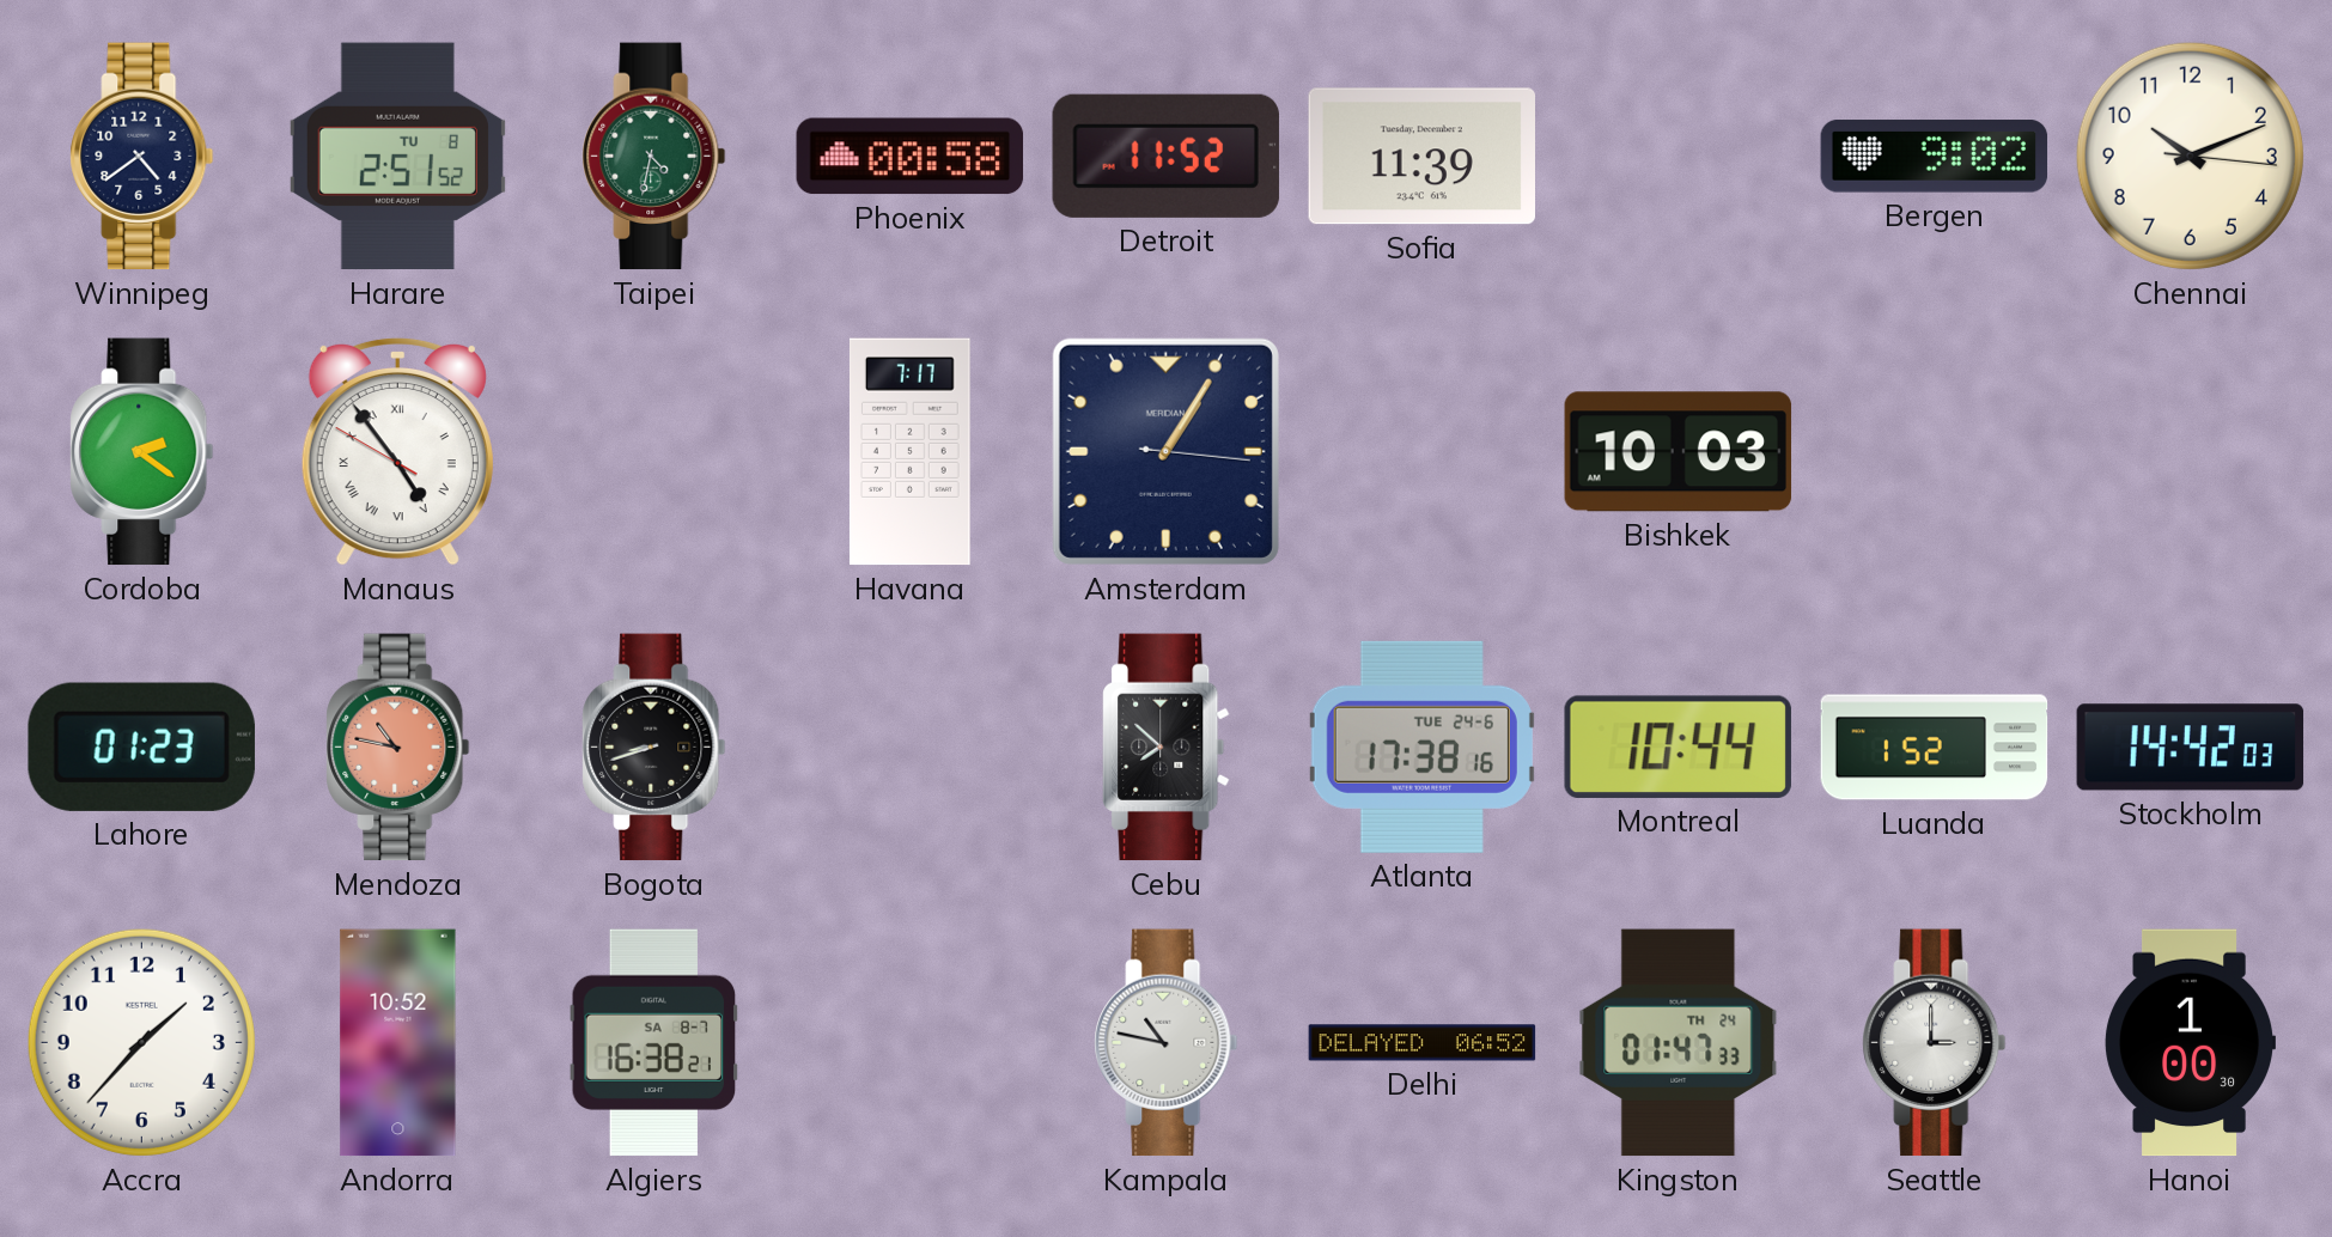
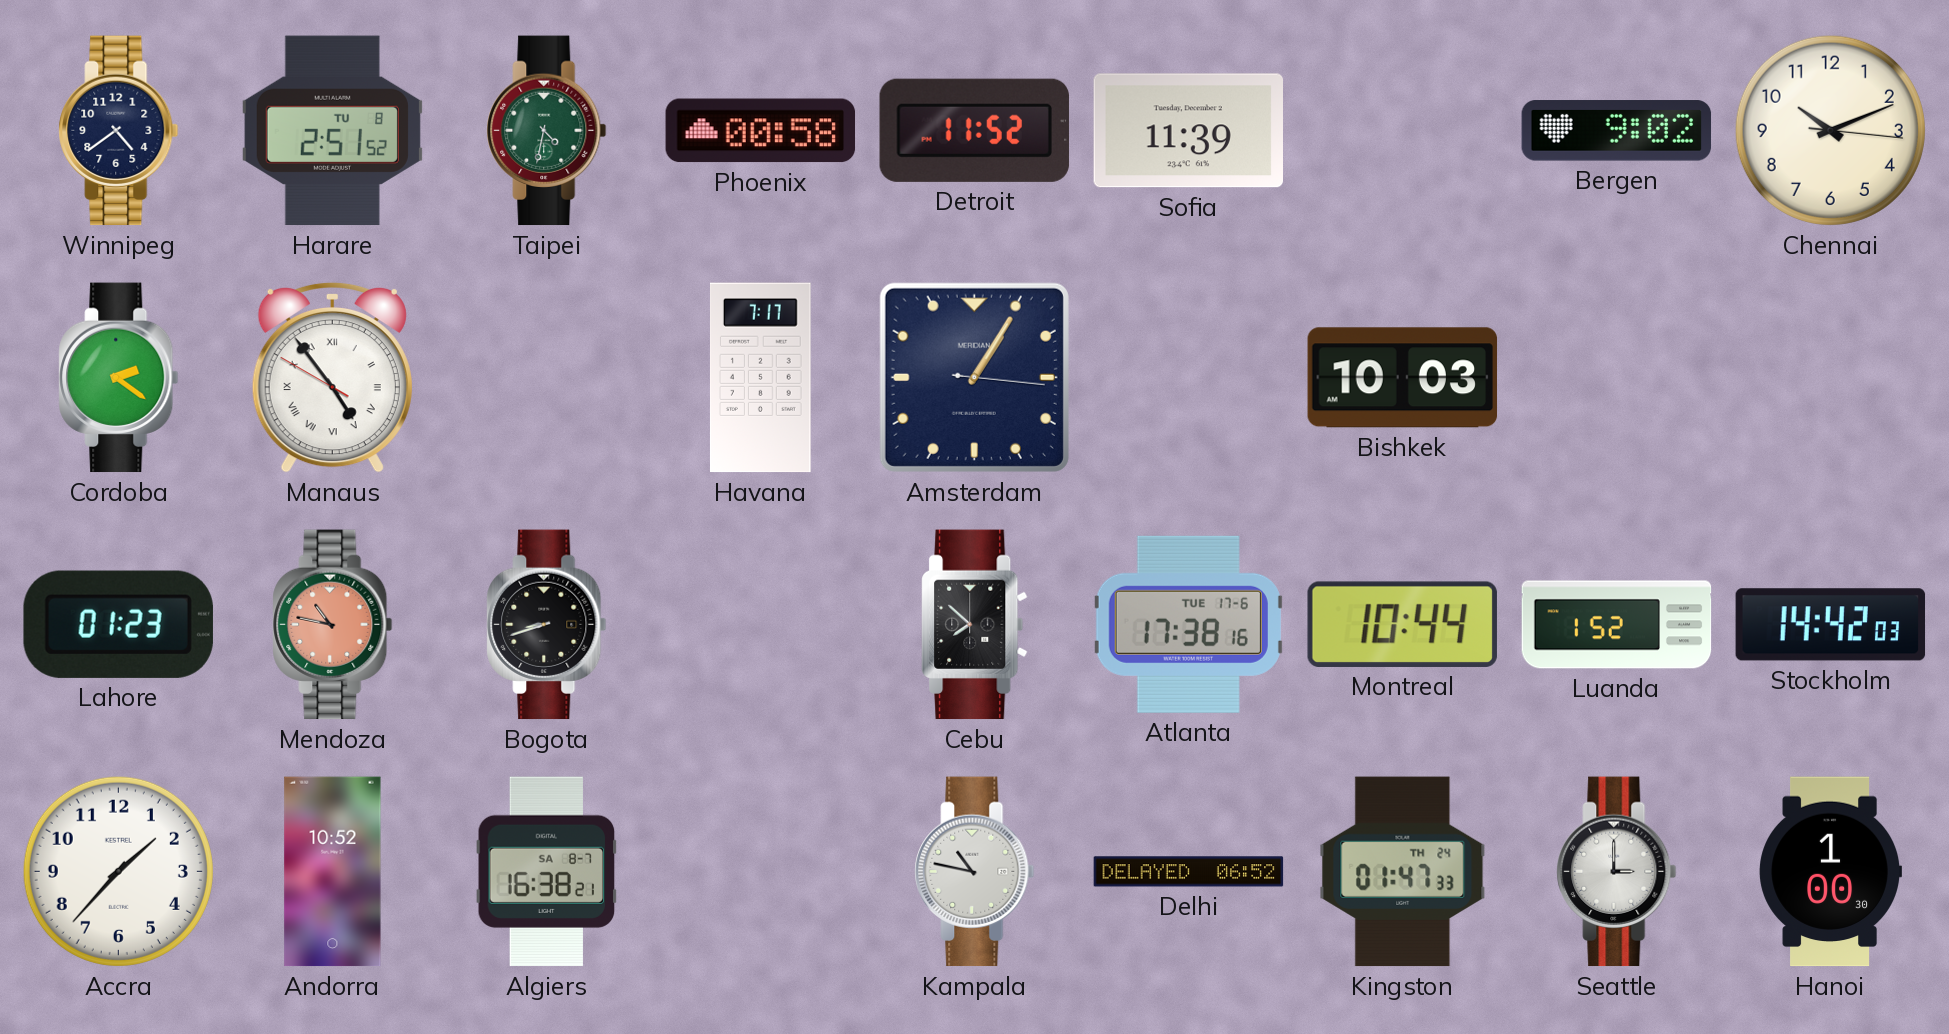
Atlanta date: TUE 24-6 -> TUE 17-6 (1188, 624)
